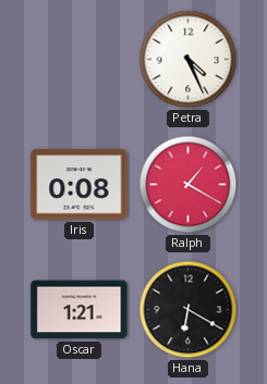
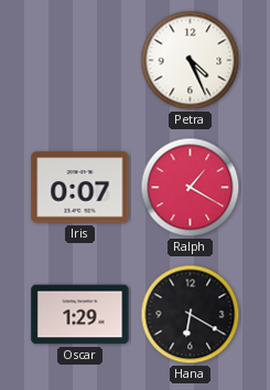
Iris: 0:08 -> 0:07 (80, 188)
Oscar: 1:21 -> 1:29 (80, 315)
